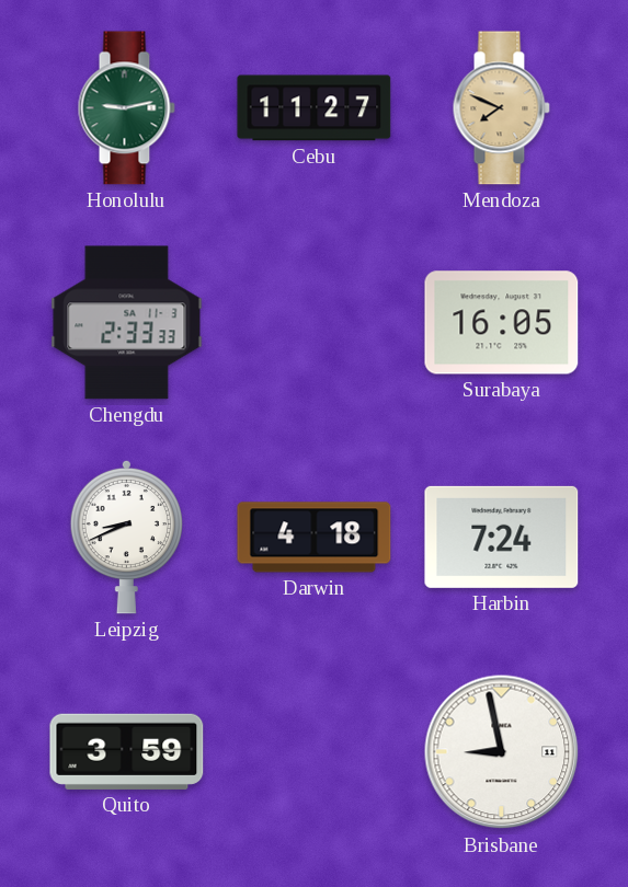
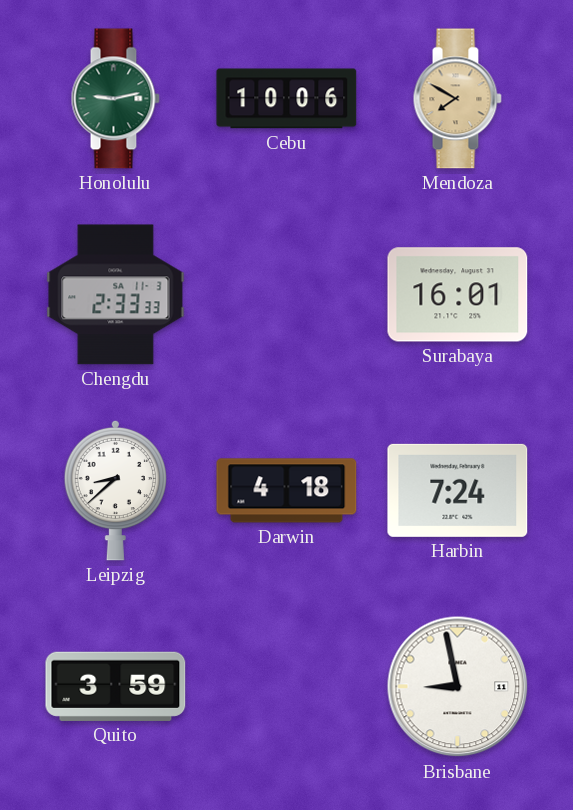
Cebu: 11:27 -> 10:06 (287, 99)
Mendoza: 7:49 -> 7:50 (457, 99)
Surabaya: 16:05 -> 16:01 (458, 295)
Leipzig: 8:41 -> 8:38 (115, 490)
